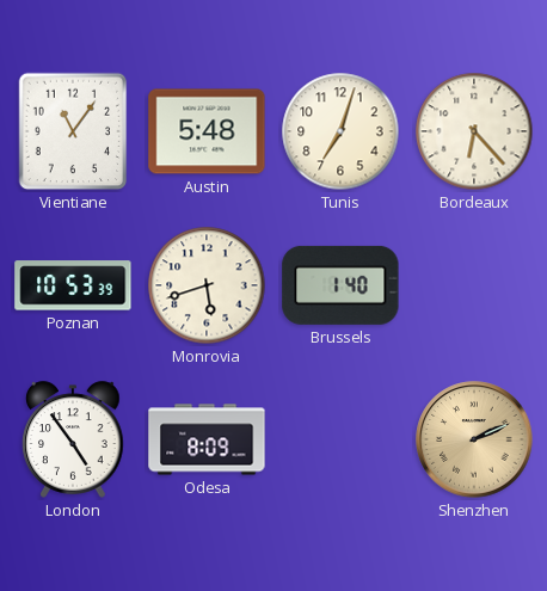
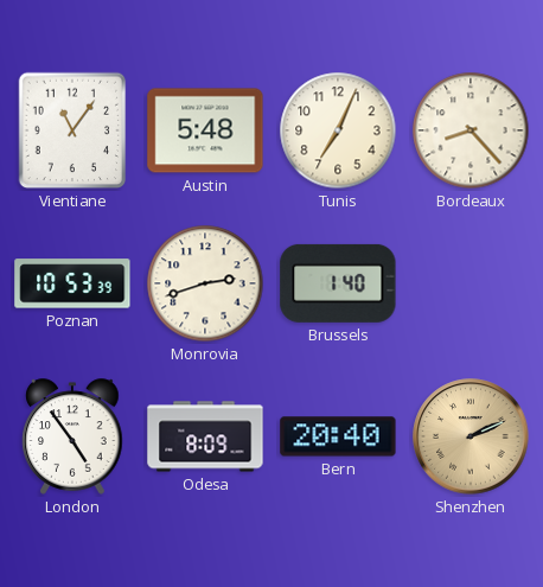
Tunis: 7:03 -> 7:04 (338, 130)
Bordeaux: 6:23 -> 8:23 (471, 130)
Monrovia: 5:42 -> 2:42 (205, 283)
Bern: none -> 20:40 (338, 436)
